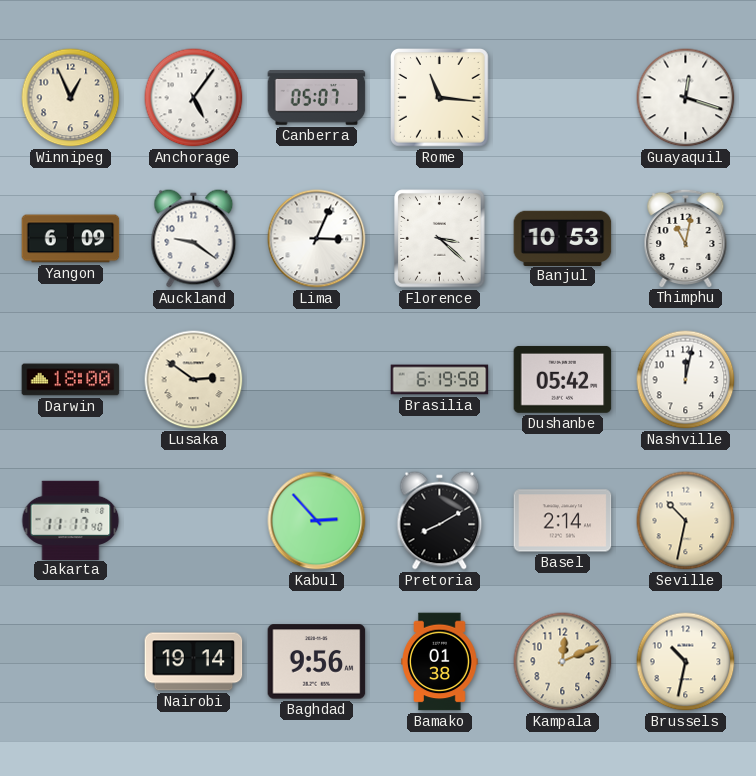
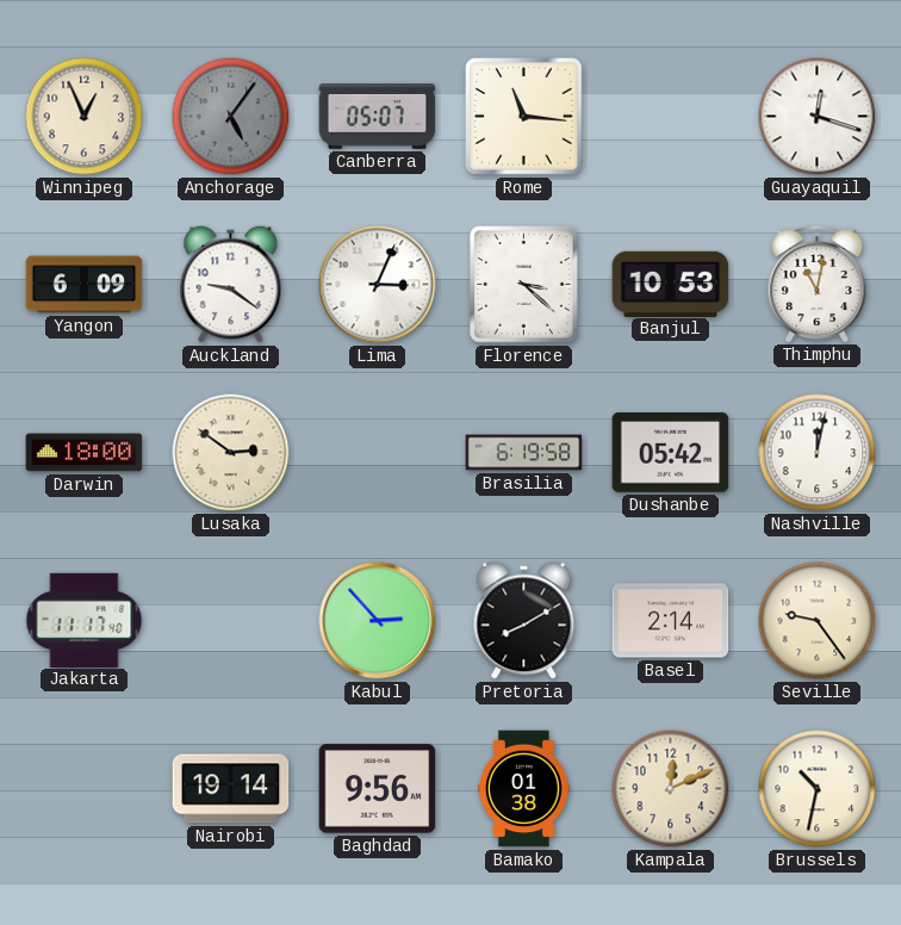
Anchorage dial: white -> grey (231, 117)
Seville: 10:32 -> 9:24 (818, 621)
